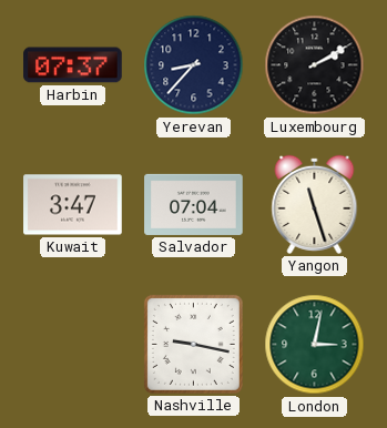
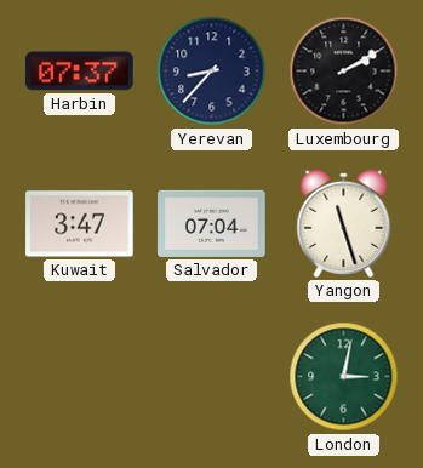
Nashville: 9:17 -> none (193, 344)
